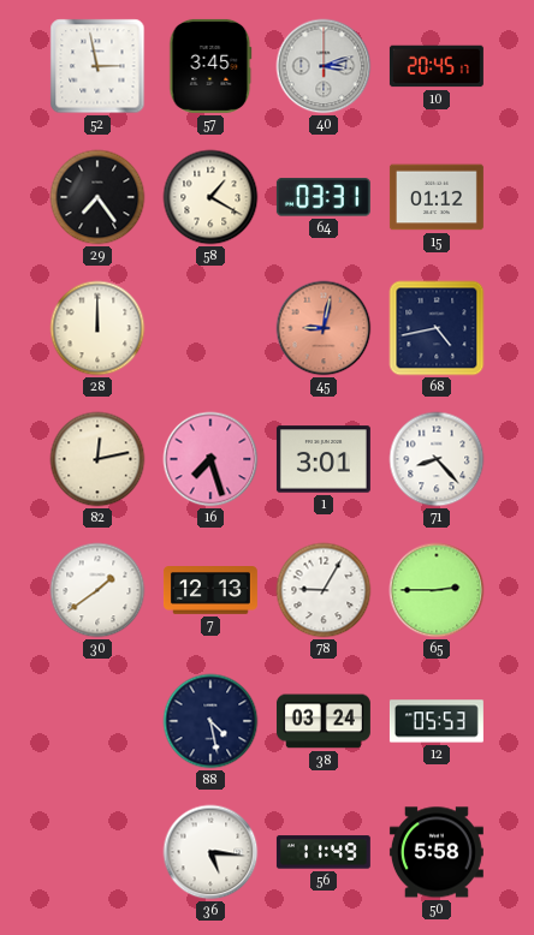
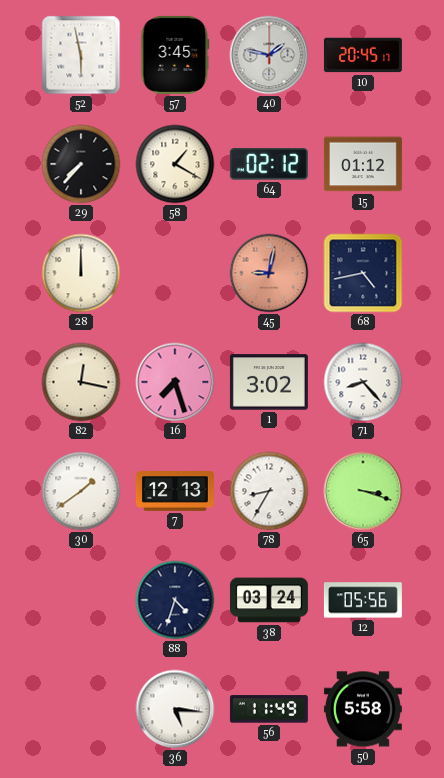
52: 2:58 -> 5:58 (81, 55)
40: 3:12 -> 1:47 (269, 55)
29: 7:24 -> 7:37 (81, 164)
64: 03:31 -> 02:12 (269, 164)
82: 12:13 -> 12:17 (81, 382)
1: 3:01 -> 3:02 (269, 382)
78: 9:05 -> 8:35 (269, 491)
65: 2:45 -> 3:18 (363, 491)
88: 4:28 -> 4:33 (175, 600)
12: 05:53 -> 05:56 (363, 600)
